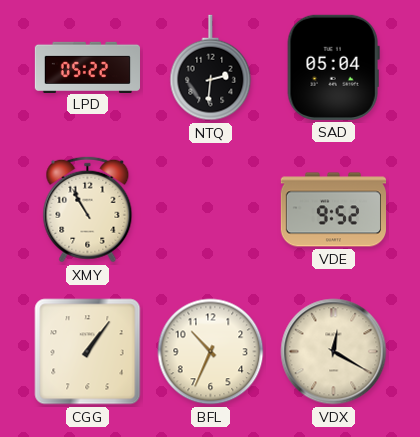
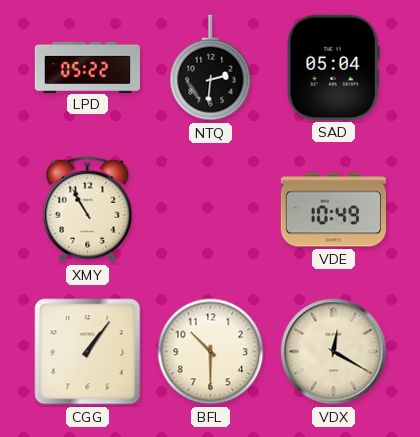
VDE: 9:52 -> 10:49 (333, 210)
BFL: 10:34 -> 10:30 (211, 352)
